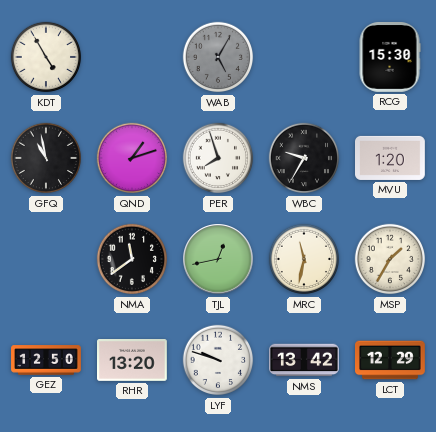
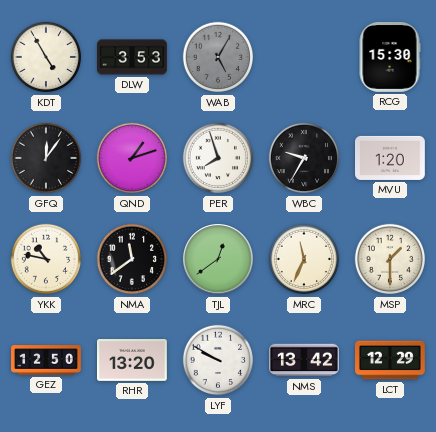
DLW: none -> 3:53 (133, 57)
GFQ: 10:58 -> 12:06 (46, 158)
YKK: none -> 10:47 (46, 259)
TJL: 12:43 -> 12:39 (218, 259)
MRC: 11:32 -> 11:34 (304, 259)
MSP: 1:35 -> 1:30 (390, 259)
LYF: 9:48 -> 9:50 (218, 360)
